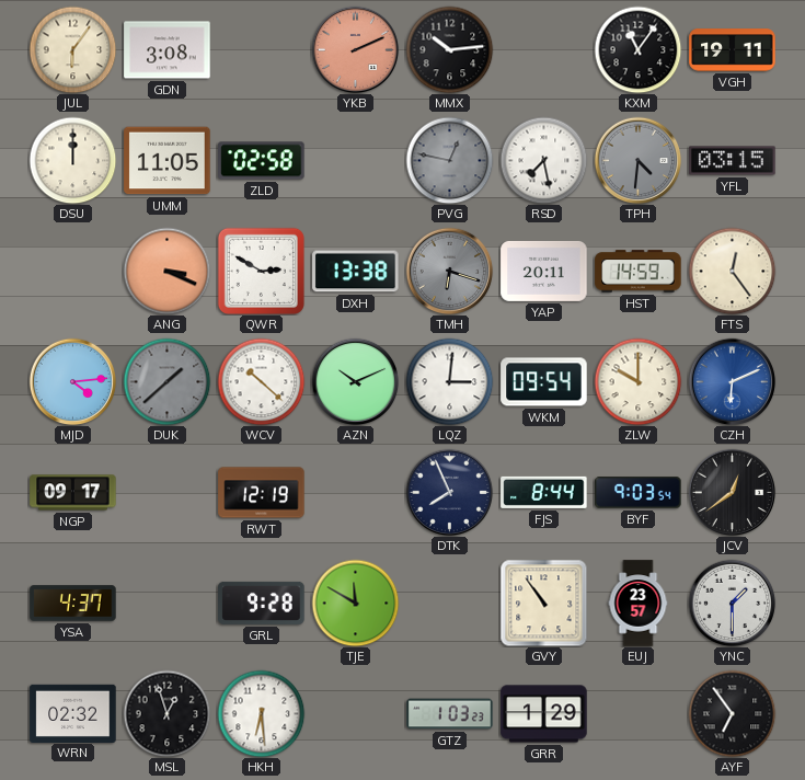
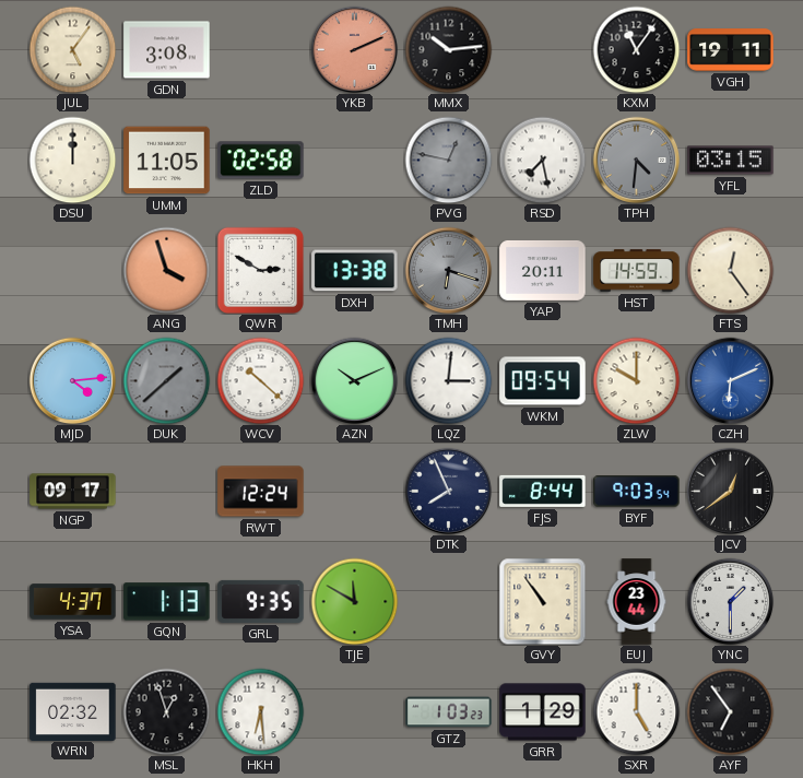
JUL: 6:06 -> 5:06 (72, 49)
ANG: 3:19 -> 3:57 (166, 270)
RWT: 12:19 -> 12:24 (261, 492)
GQN: none -> 1:13 (167, 602)
GRL: 9:28 -> 9:35 (261, 601)
EUJ: 23:57 -> 23:44 (637, 602)
SXR: none -> 5:00 (636, 711)
